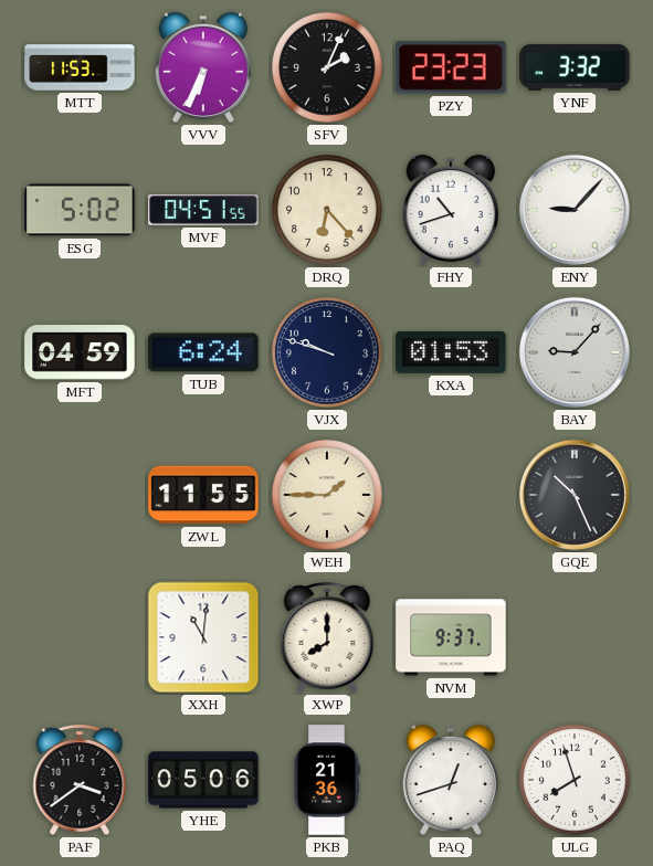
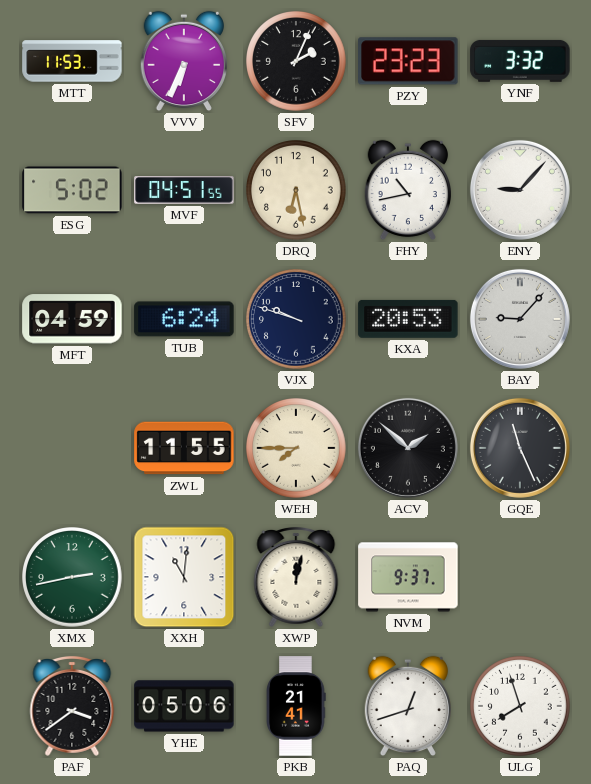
DRQ: 6:23 -> 6:28 (296, 190)
FHY: 10:42 -> 10:43 (407, 190)
KXA: 01:53 -> 20:53 (408, 319)
WEH: 1:45 -> 7:45 (296, 448)
ACV: none -> 1:52 (408, 448)
GQE: 10:26 -> 11:26 (520, 448)
XMX: none -> 2:43 (72, 577)
XWP: 8:00 -> 12:02 (296, 577)
PKB: 21:36 -> 21:41 (296, 706)
